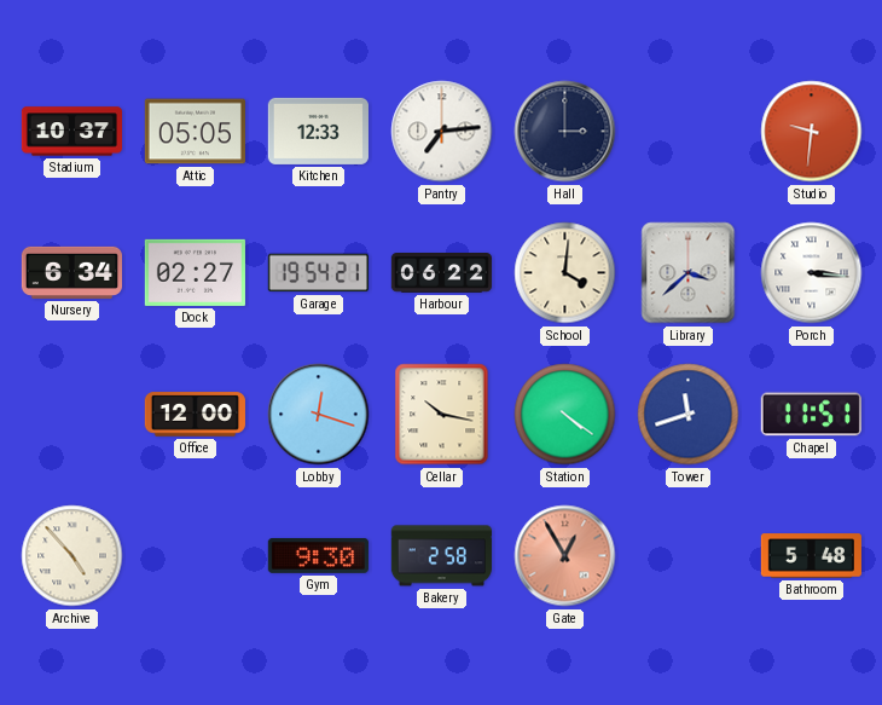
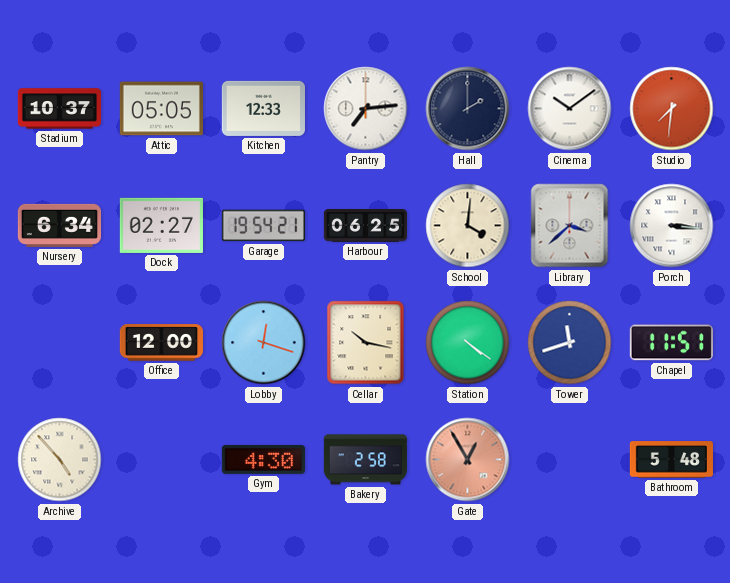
Hall: 3:00 -> 2:00 (468, 109)
Cinema: none -> 10:09 (570, 109)
Studio: 9:31 -> 7:31 (672, 109)
Harbour: 06:22 -> 06:25 (365, 226)
Gym: 9:30 -> 4:30 (263, 459)
